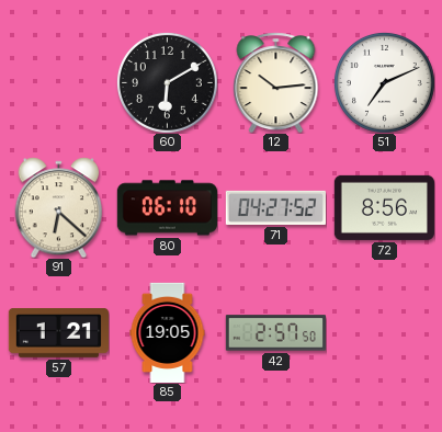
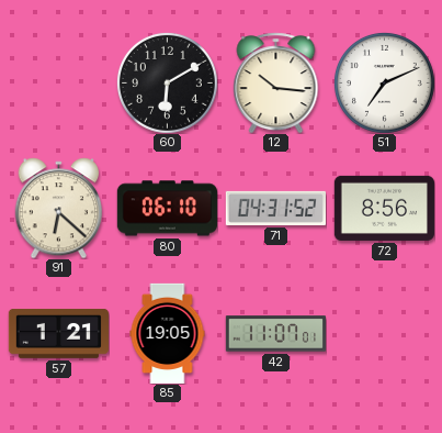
12: 10:14 -> 10:16 (276, 82)
71: 04:27 -> 04:31 (275, 208)
42: 2:57 -> 11:07 (275, 334)
